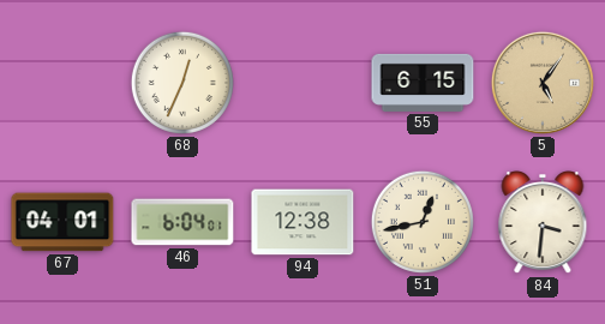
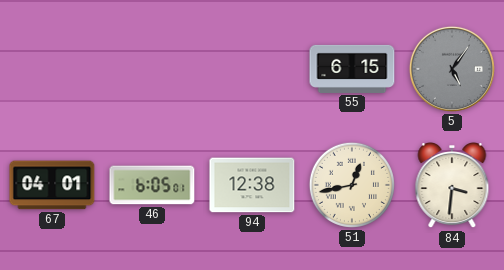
68: 12:34 -> none (182, 83)
5 dial: champagne -> grey (452, 69)
46: 6:04 -> 6:05 (152, 185)
